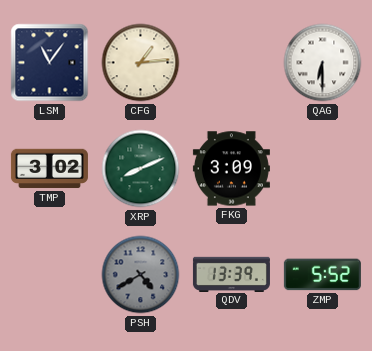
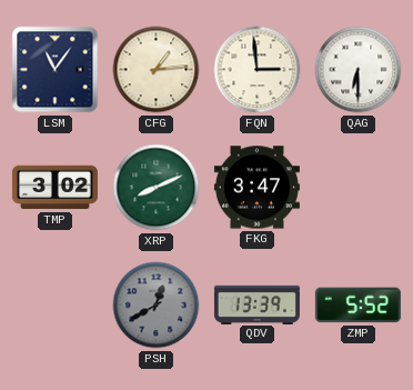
FQN: none -> 2:59 (258, 70)
FKG: 3:09 -> 3:47 (256, 188)
PSH: 4:40 -> 12:40 (157, 306)
